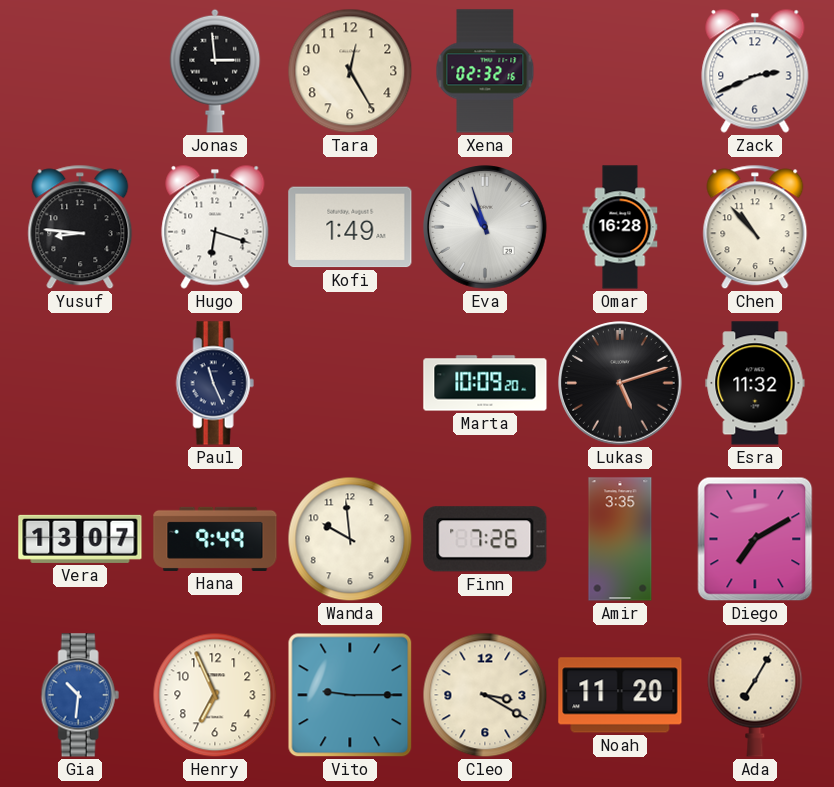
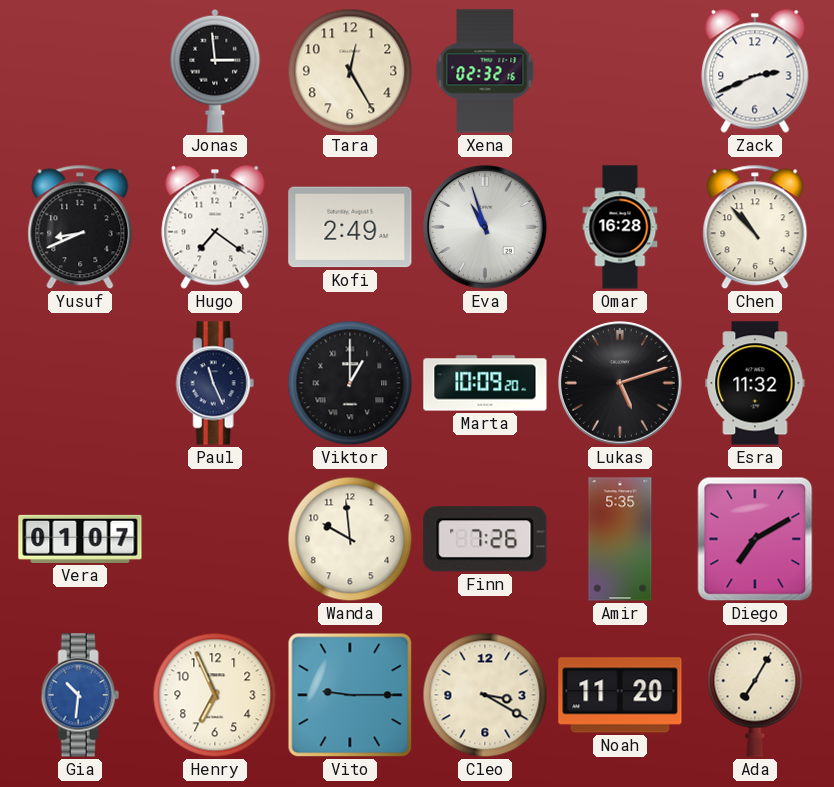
Yusuf: 8:46 -> 8:41 (80, 227)
Hugo: 6:18 -> 7:21 (215, 227)
Kofi: 1:49 -> 2:49 (350, 227)
Viktor: none -> 1:00 (350, 383)
Vera: 13:07 -> 01:07 (80, 539)
Hana: 9:49 -> none (215, 539)
Amir: 3:35 -> 5:35 (620, 539)
